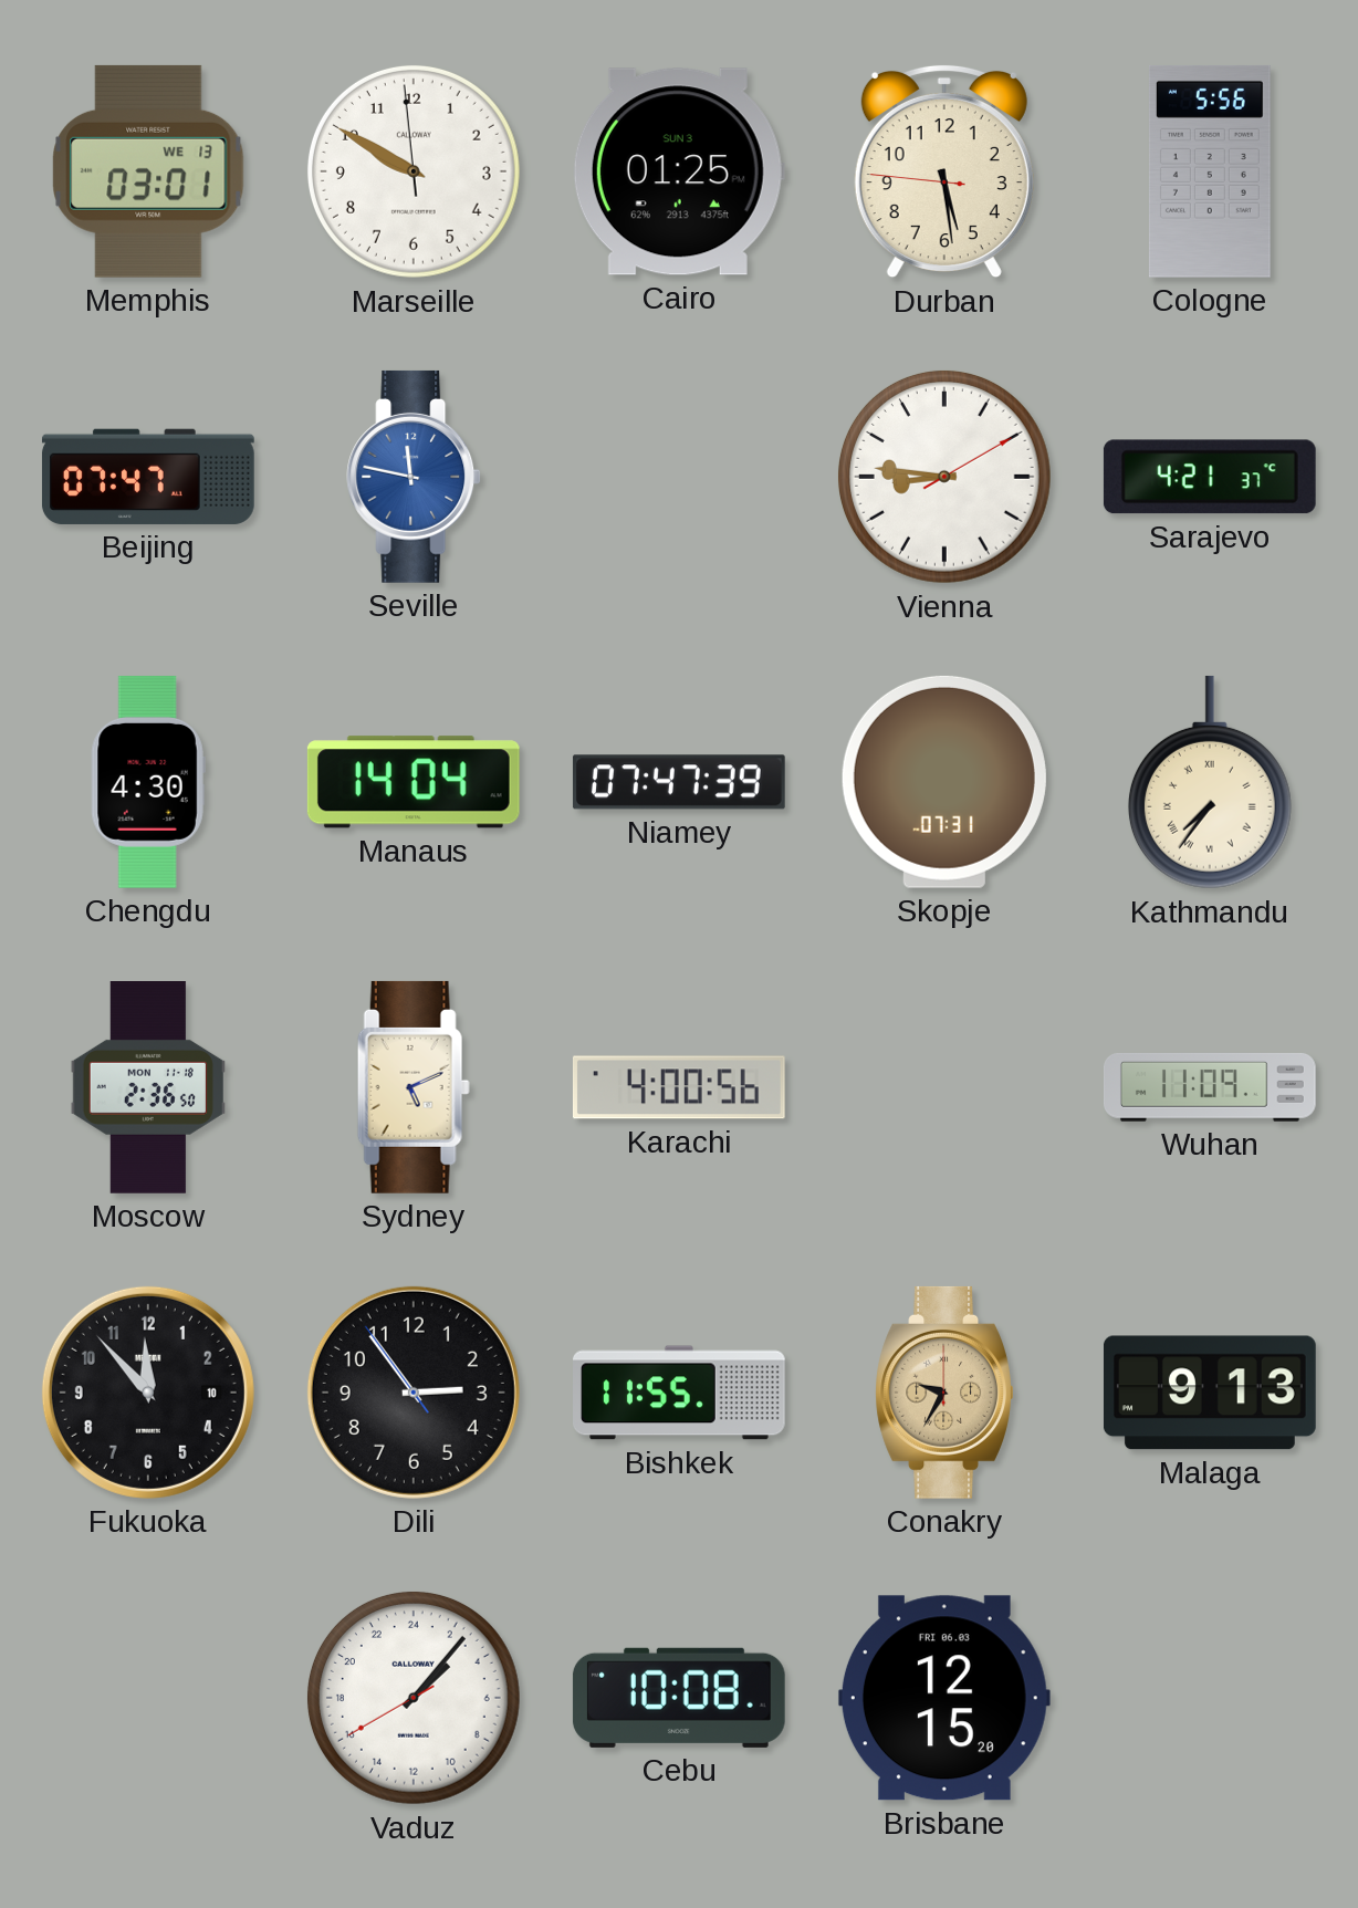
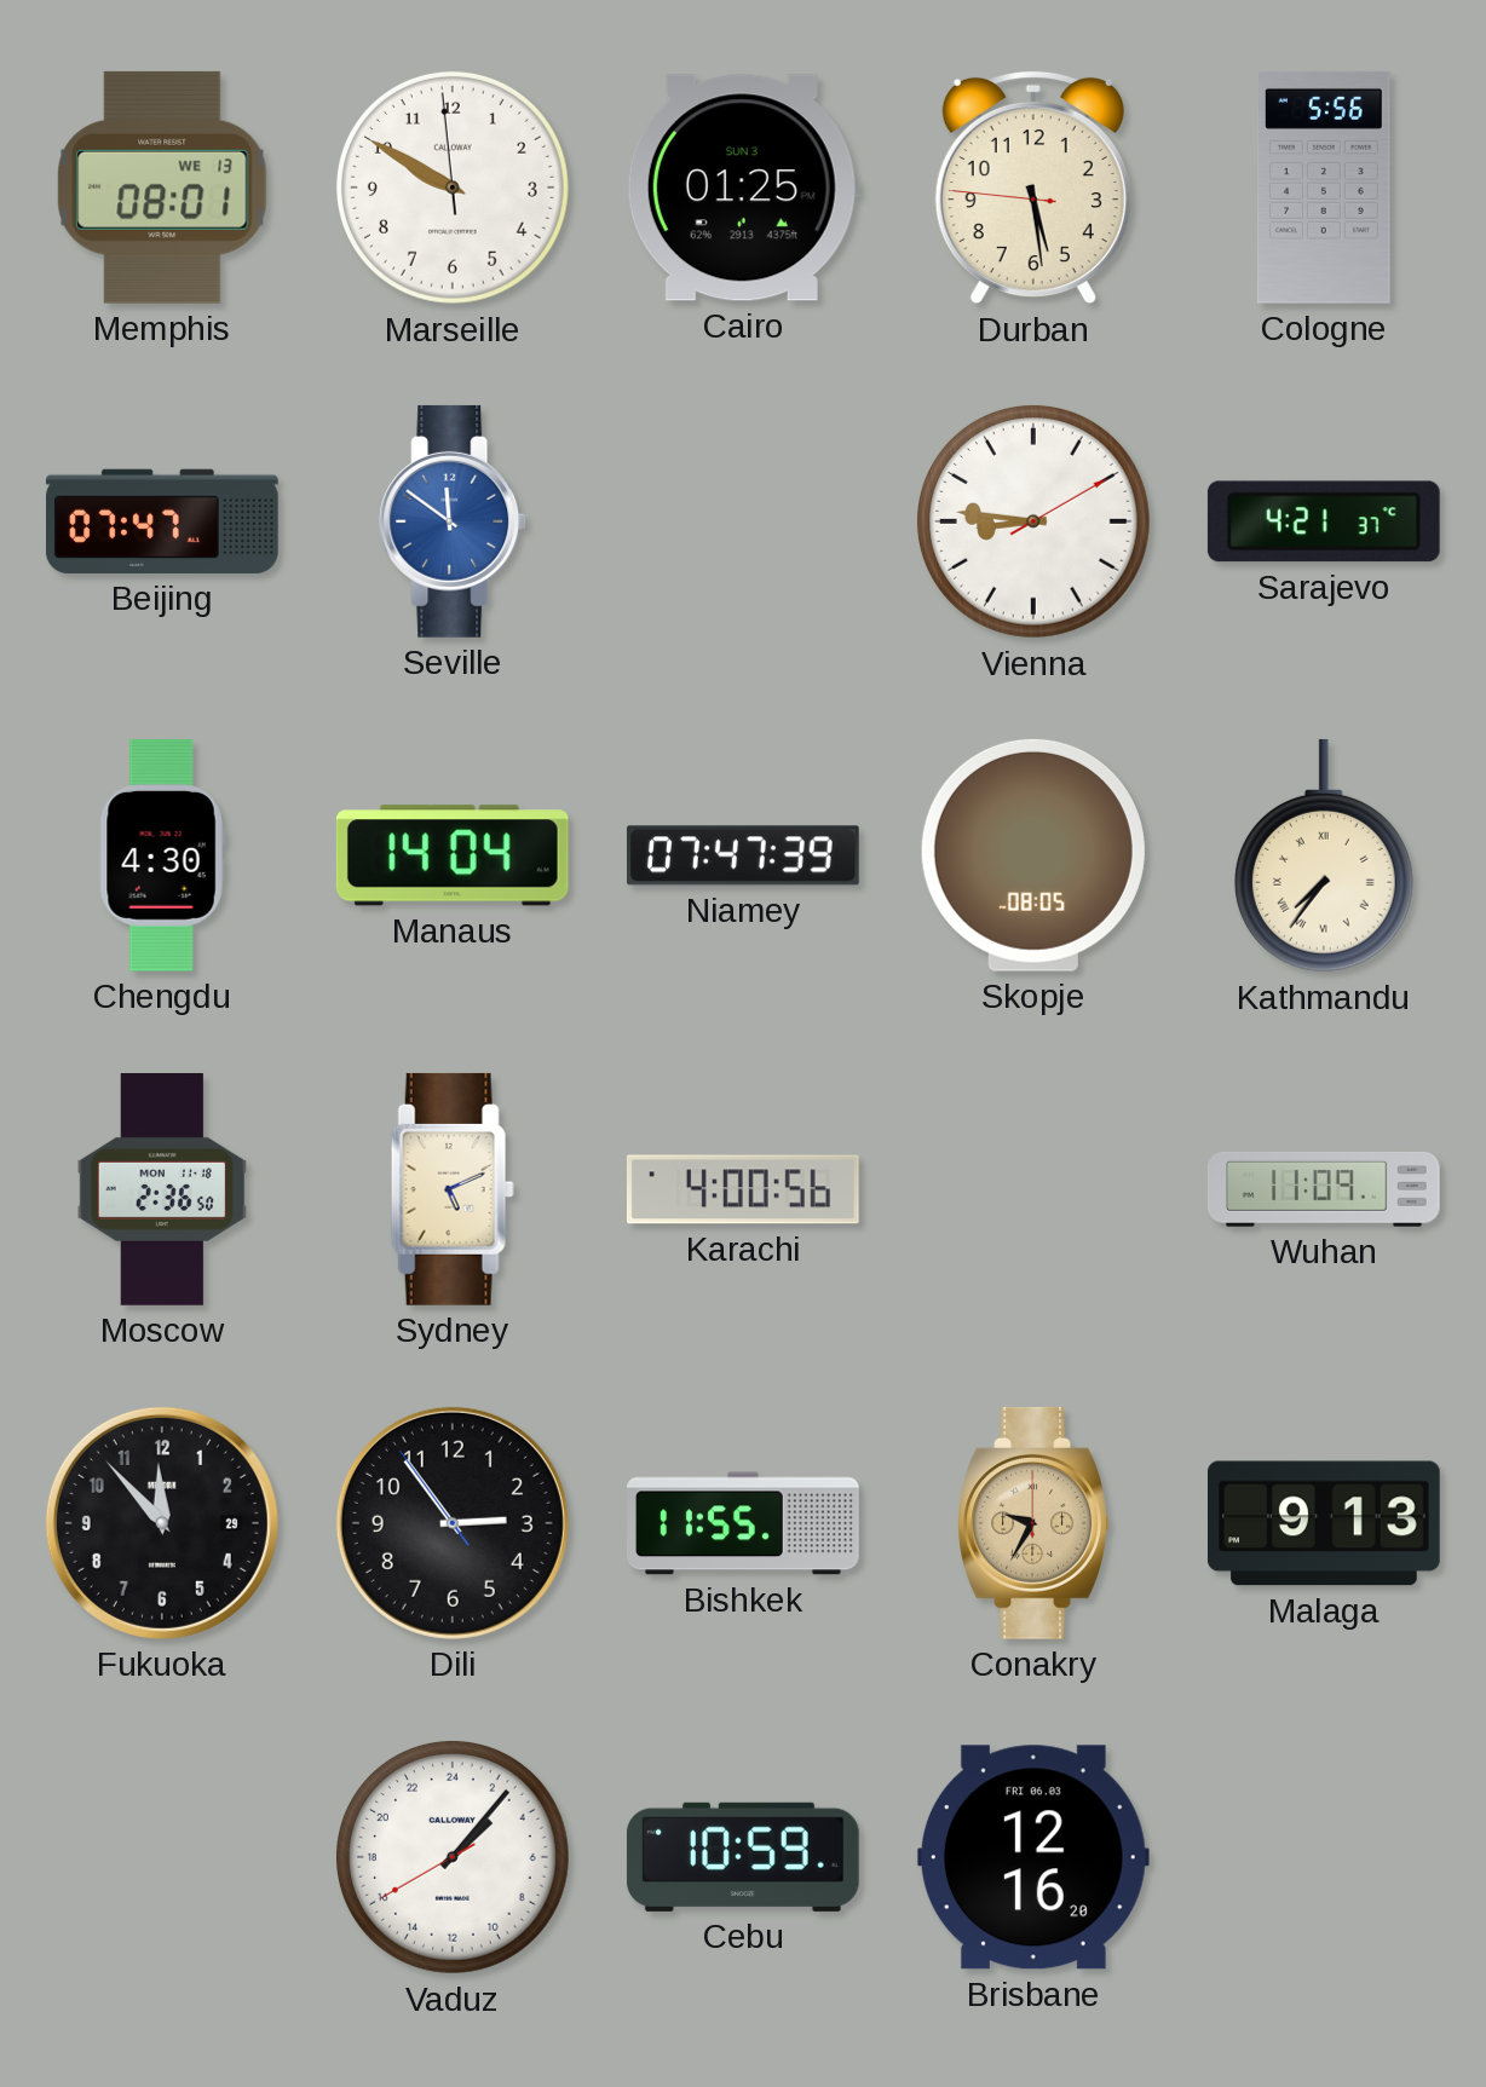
Memphis: 03:01 -> 08:01 (162, 188)
Seville: 11:47 -> 11:51 (453, 521)
Skopje: 07:31 -> 08:05 (1033, 855)
Fukuoka date: 10 -> 29 (162, 1523)
Cebu: 10:08 -> 10:59 (743, 1857)
Brisbane: 12:15 -> 12:16 (1033, 1857)
